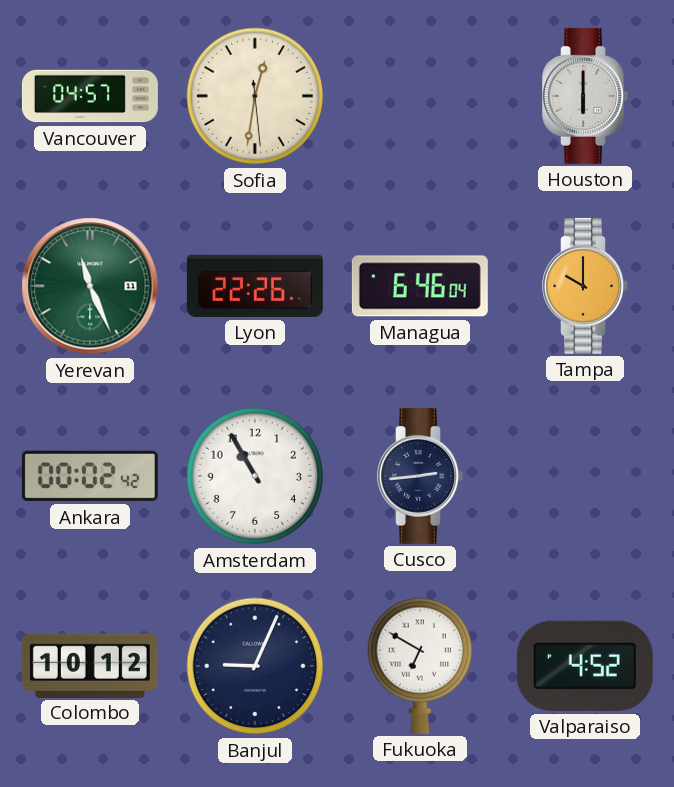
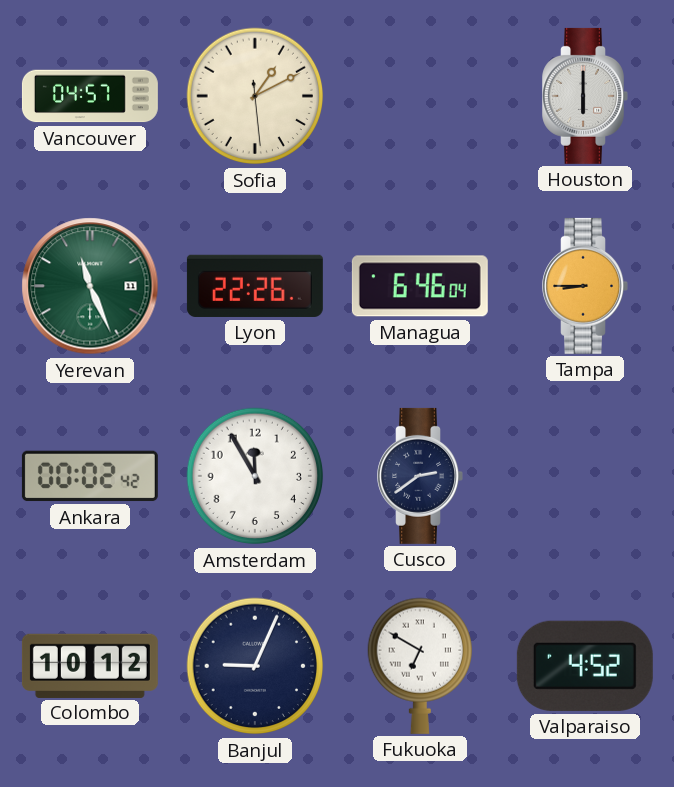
Sofia: 12:31 -> 1:10 (255, 96)
Tampa: 10:00 -> 8:45 (585, 286)
Amsterdam: 10:55 -> 11:55 (255, 476)
Cusco: 2:44 -> 2:39 (420, 476)
